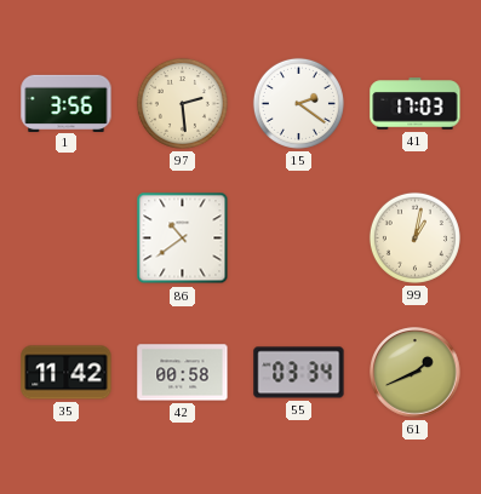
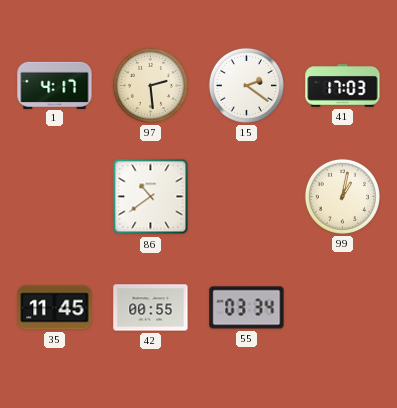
1: 3:56 -> 4:17 (55, 85)
35: 11:42 -> 11:45 (55, 308)
42: 00:58 -> 00:55 (151, 308)
61: 1:41 -> none (416, 373)
